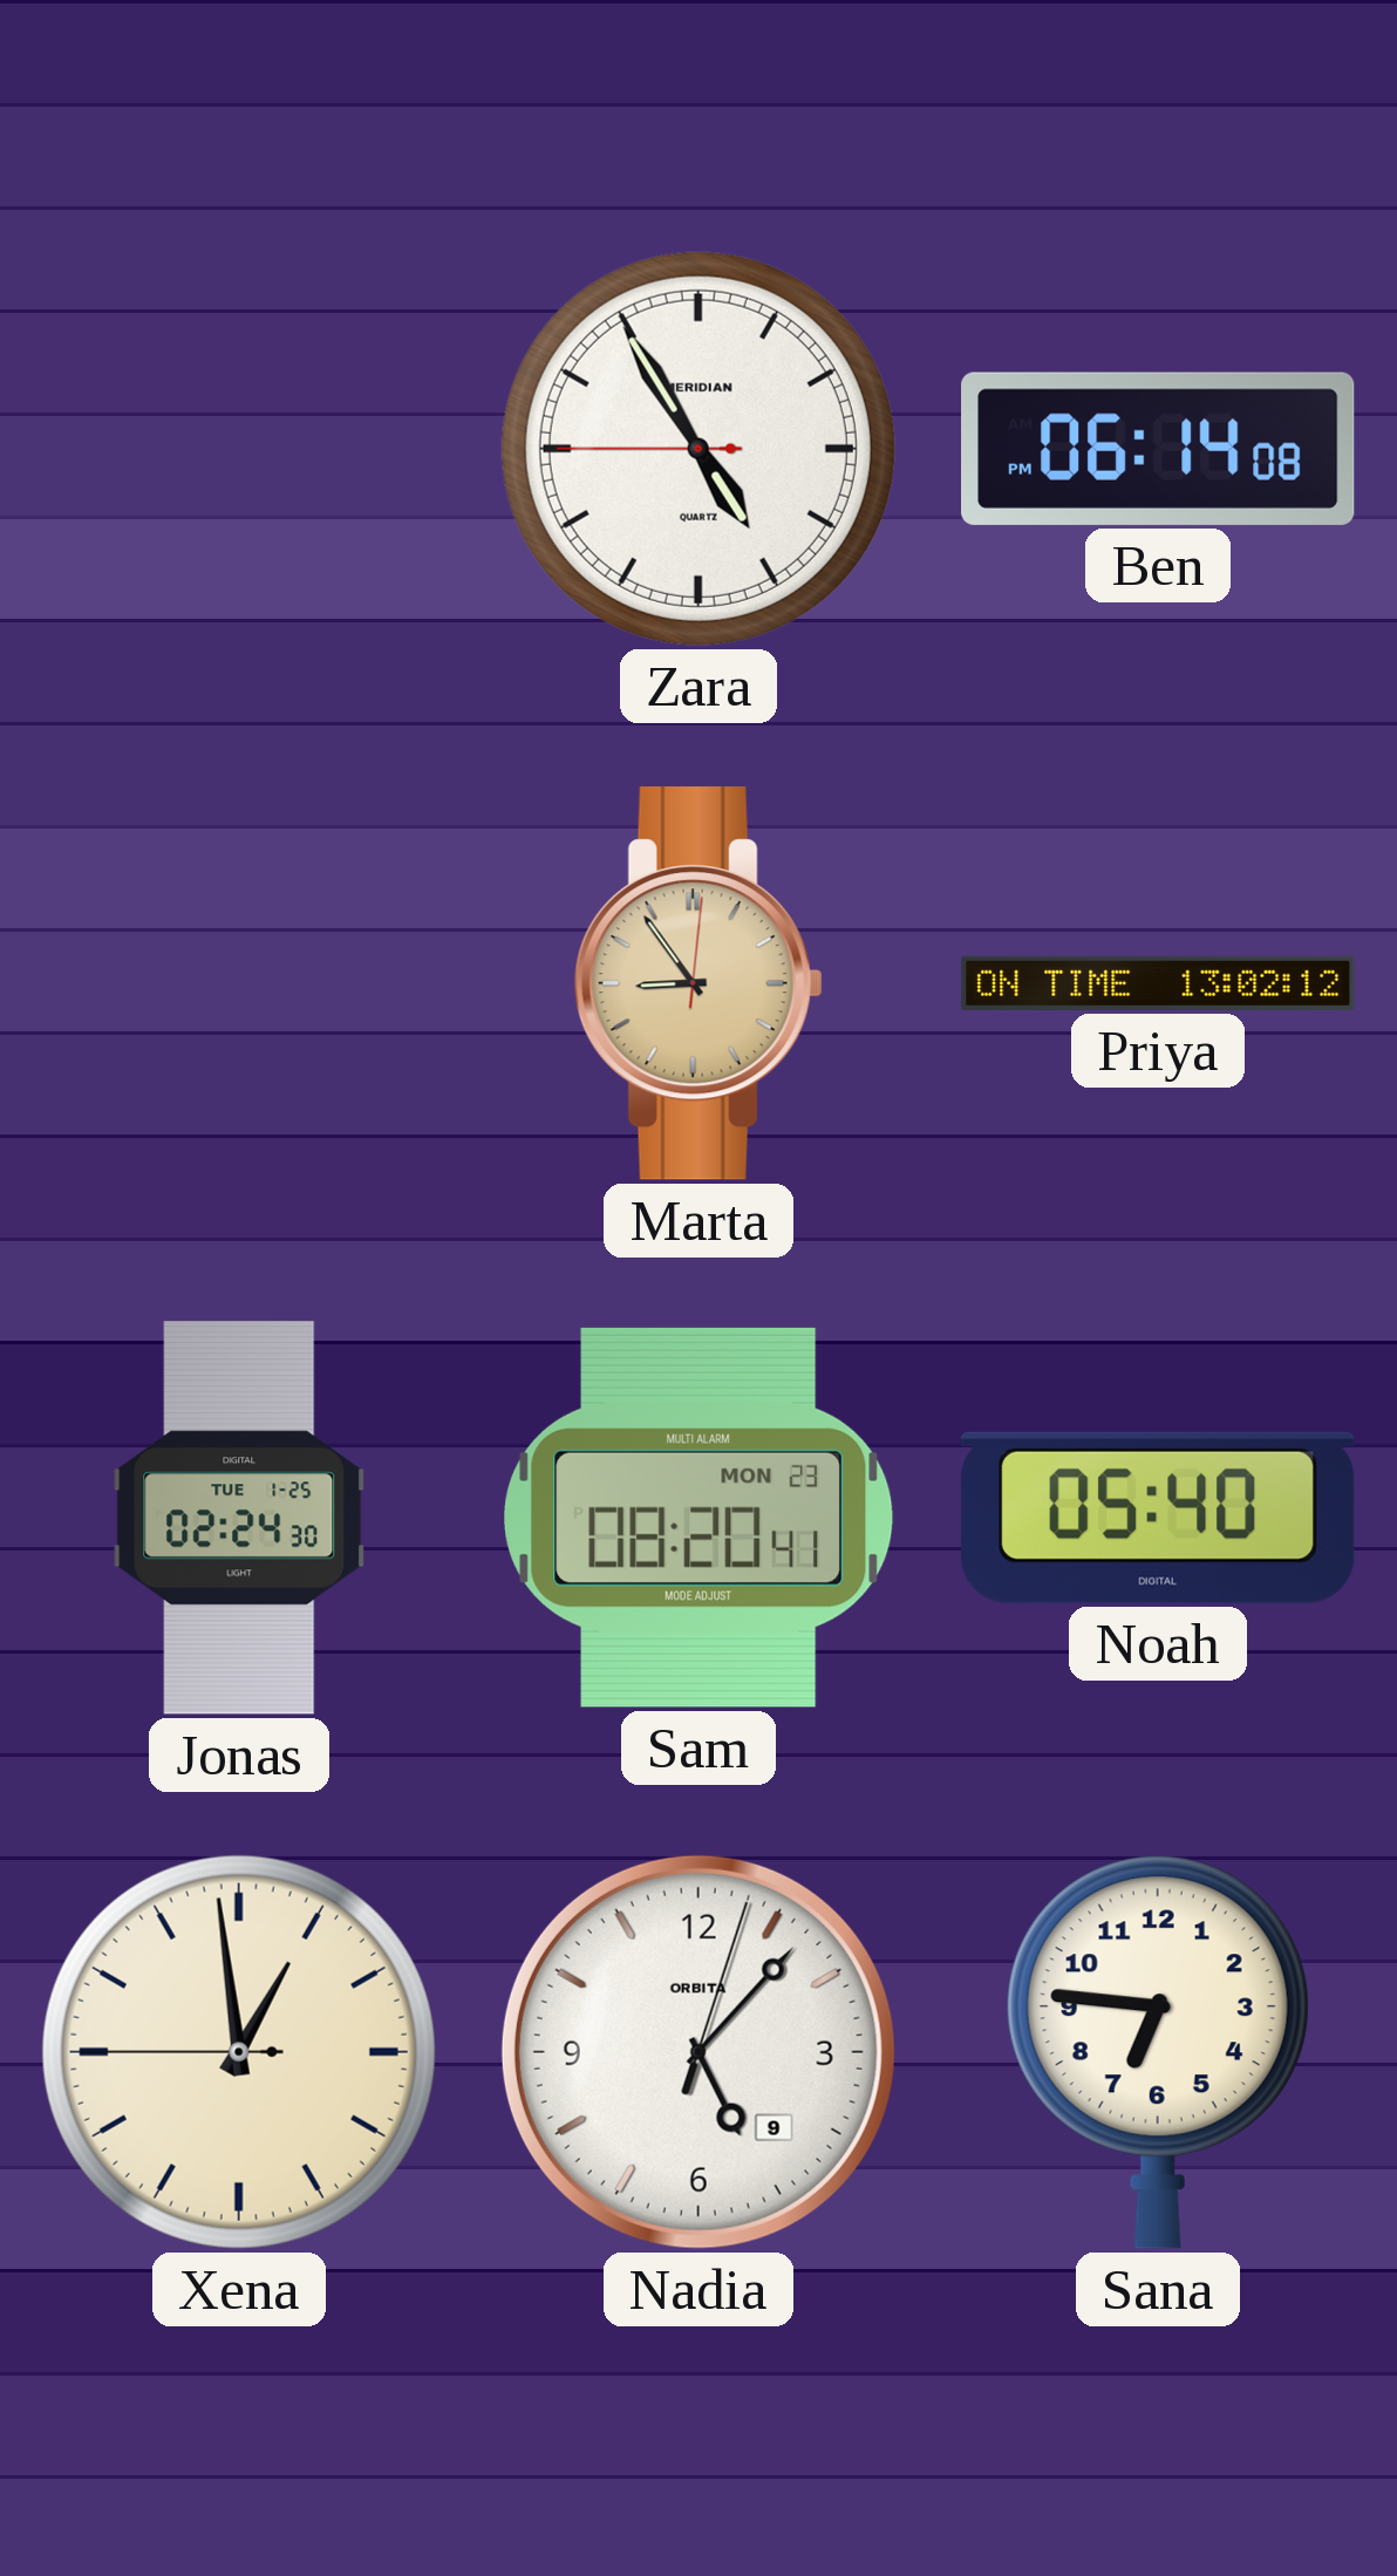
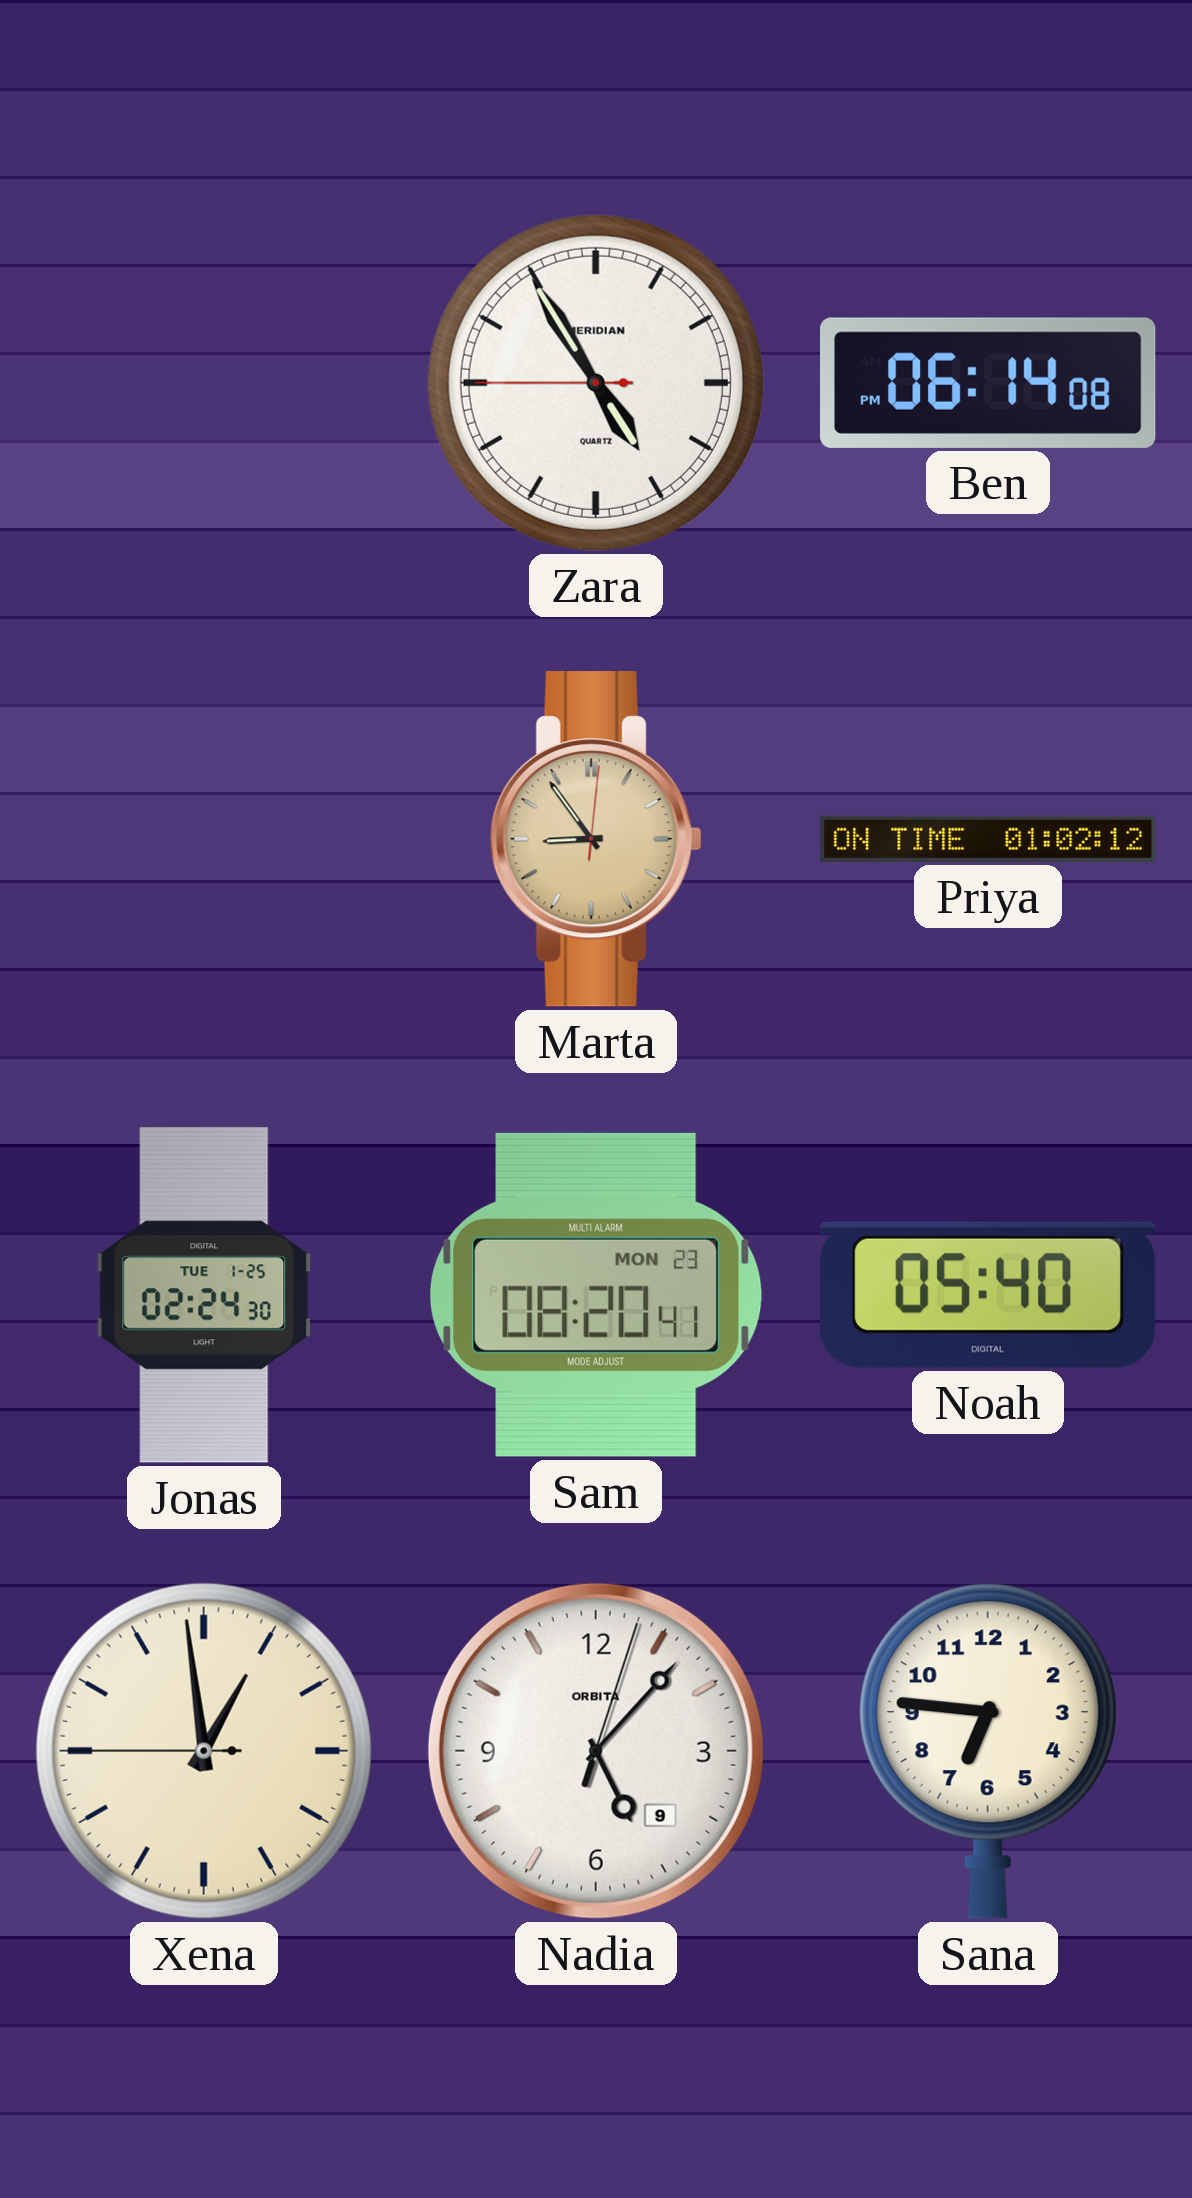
Priya: 13:02 -> 01:02 (988, 839)
